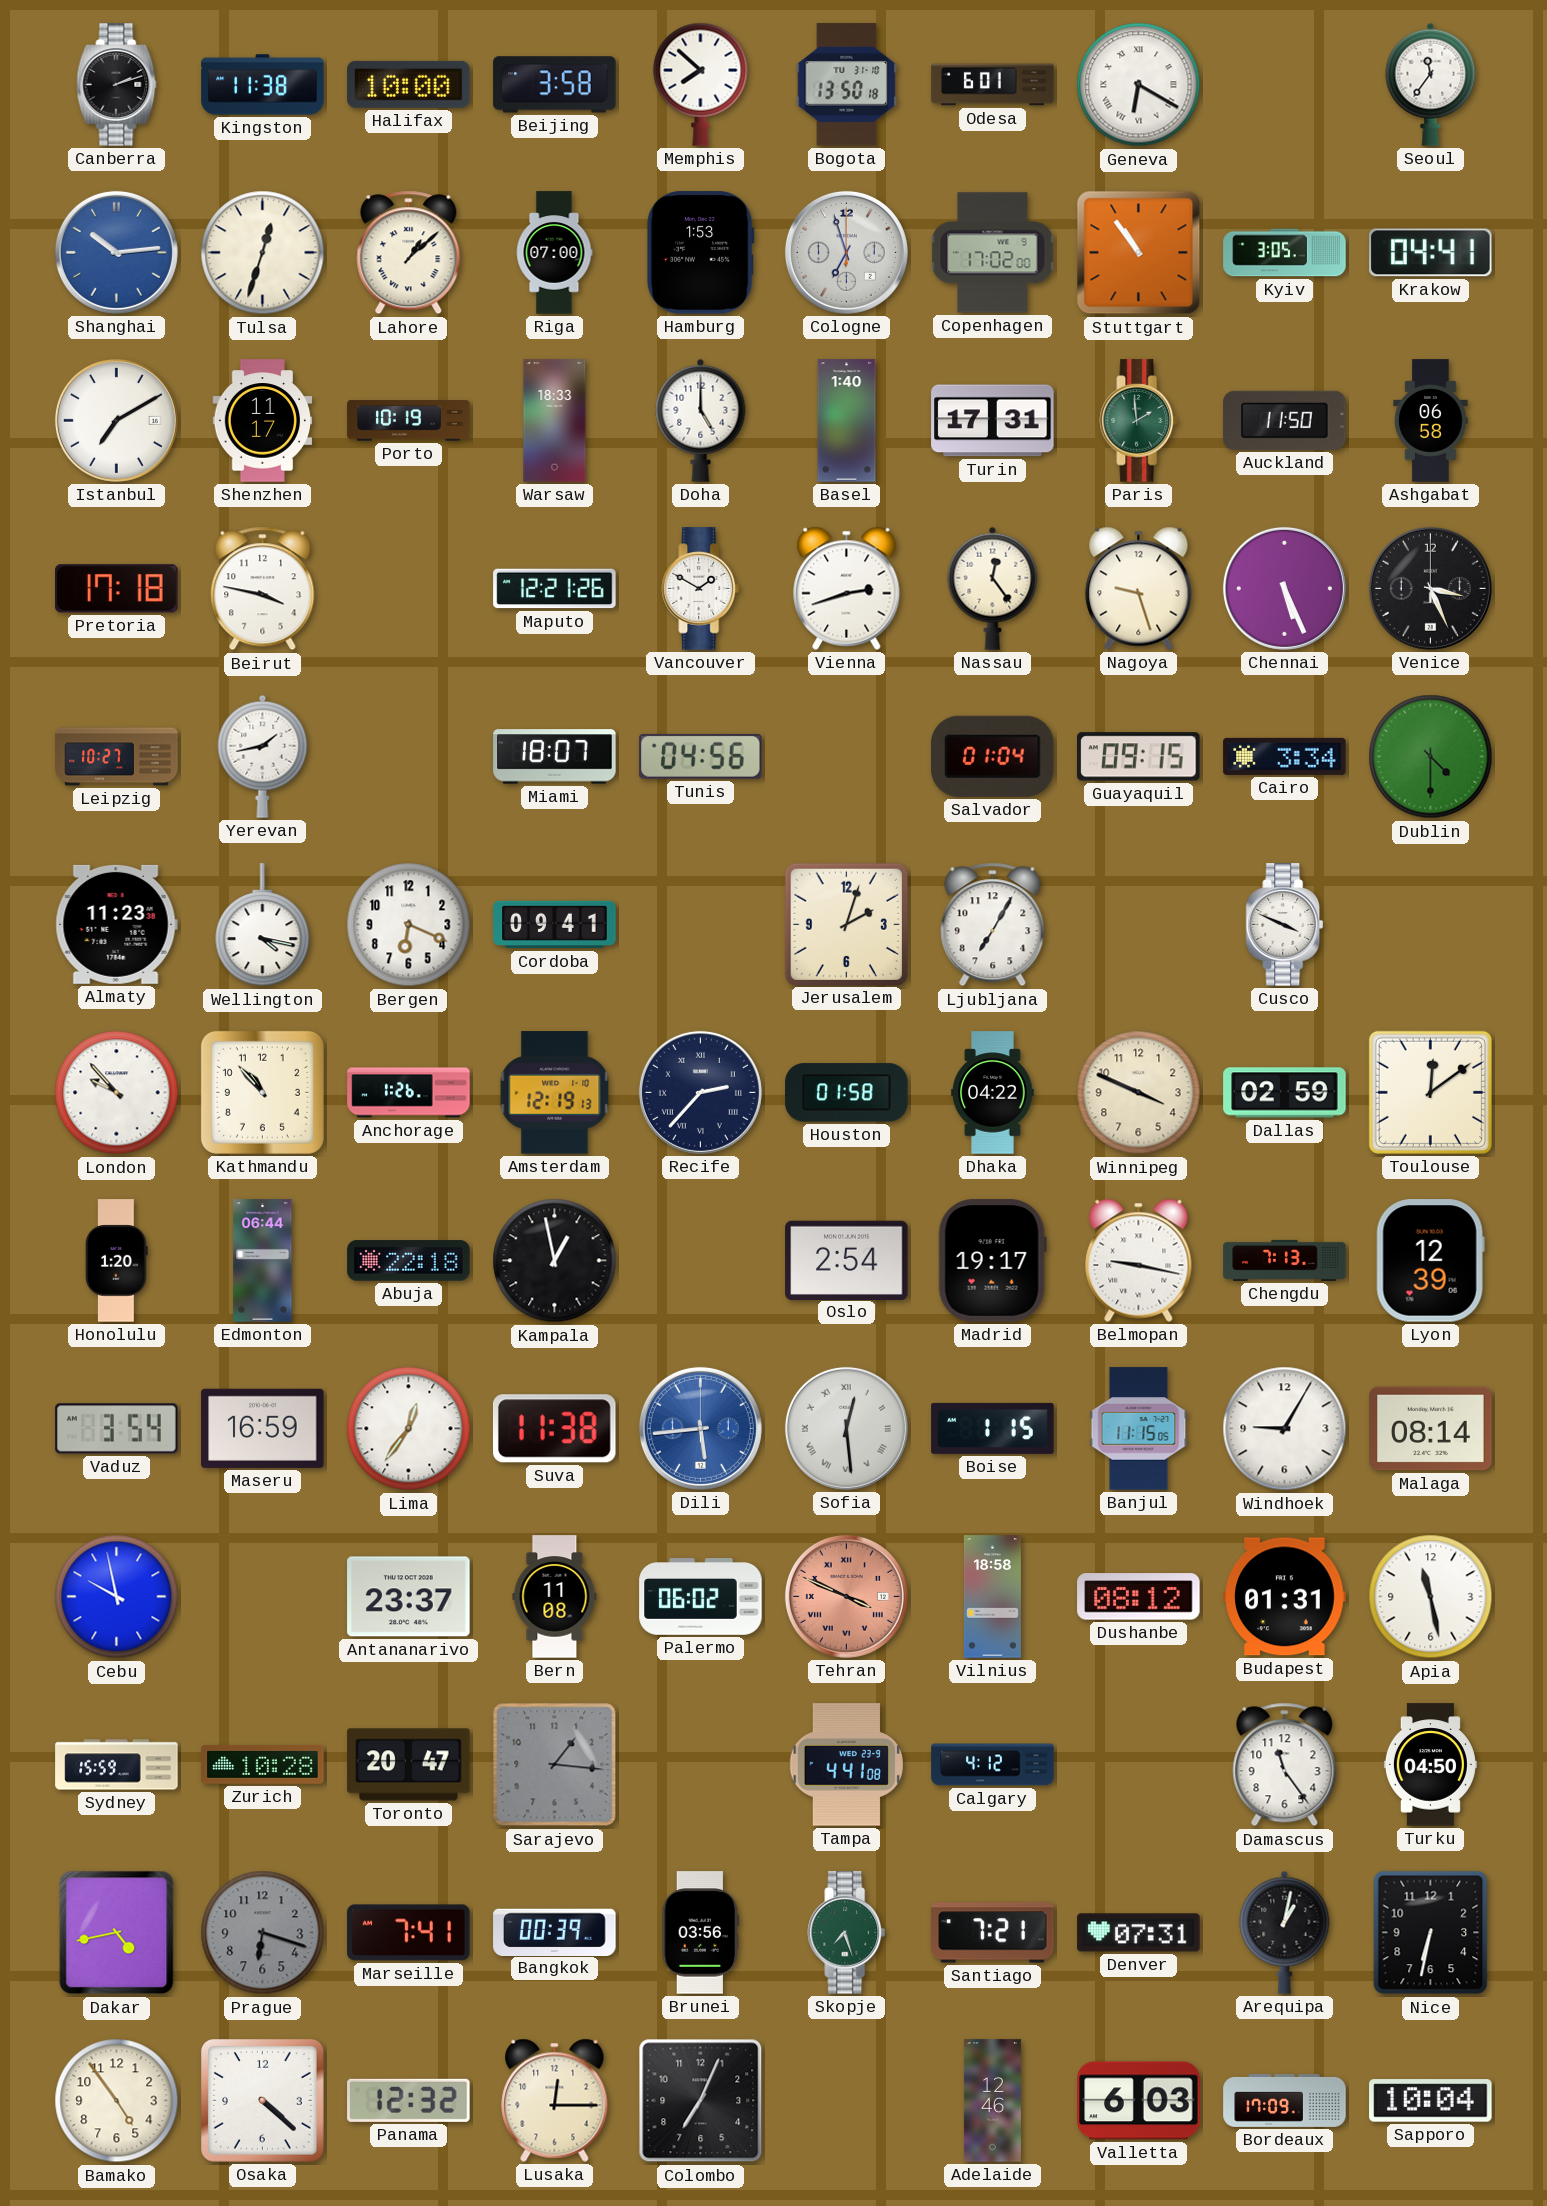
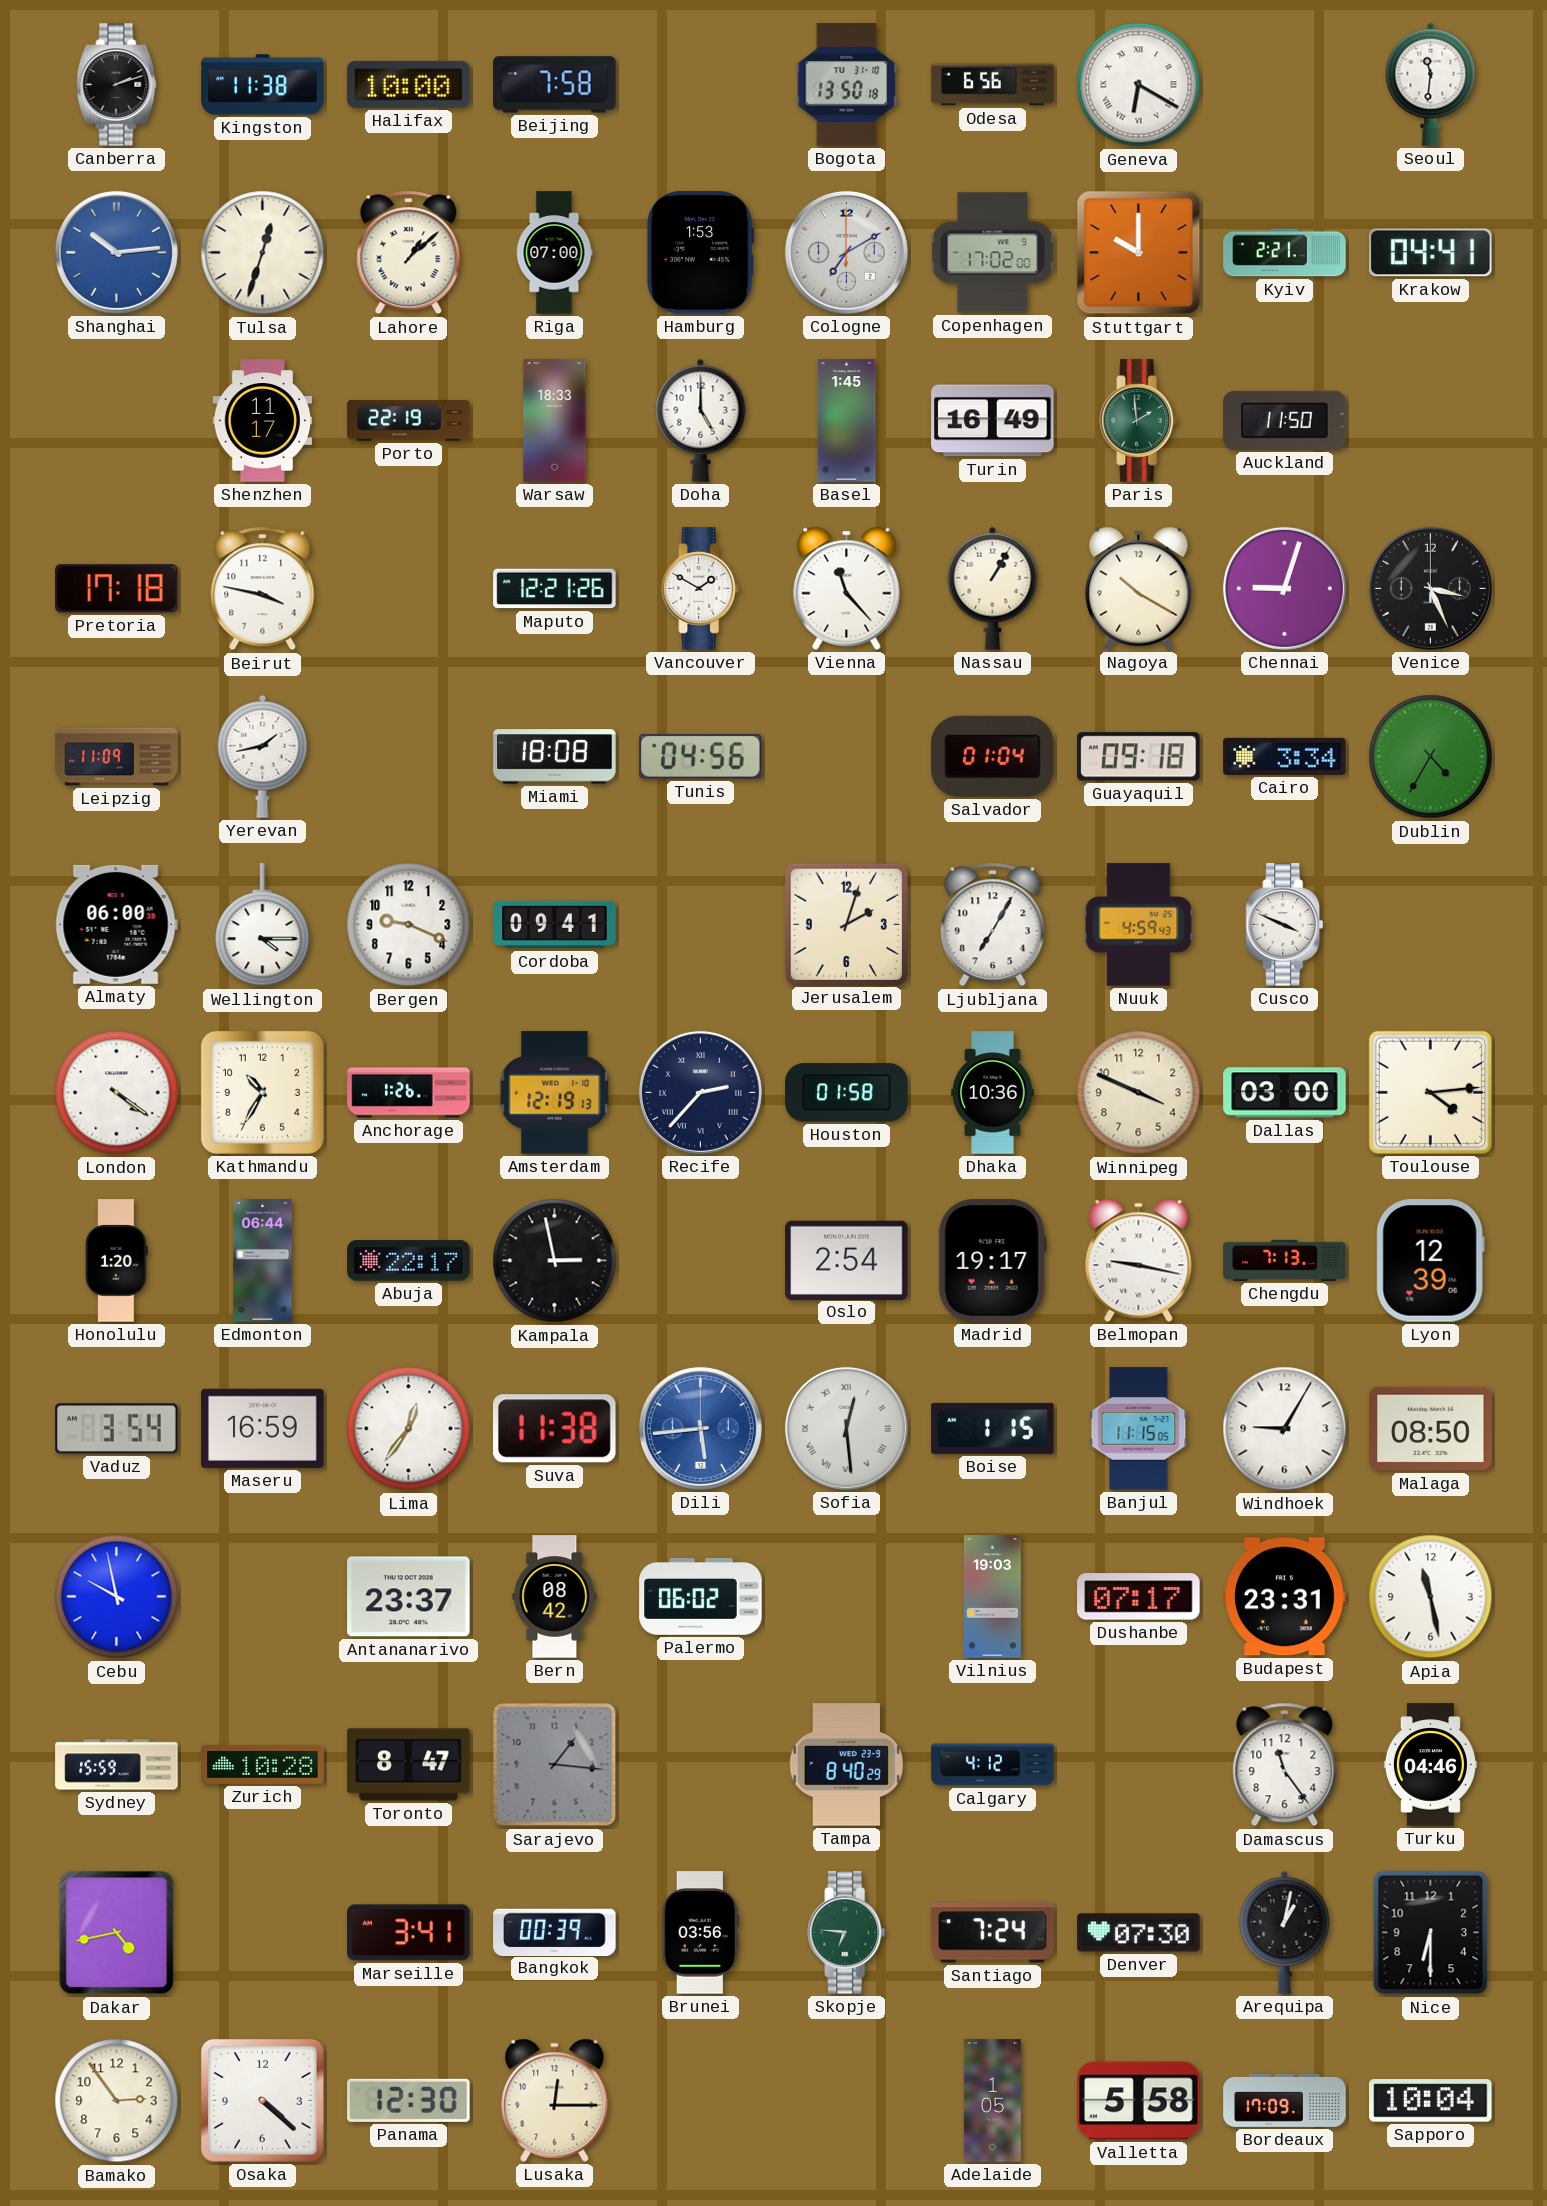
Beijing: 3:58 -> 7:58 (555, 85)
Memphis: 7:52 -> none (701, 84)
Odesa: 6:01 -> 6:56 (993, 85)
Seoul: 11:36 -> 11:31 (1431, 84)
Cologne: 6:57 -> 7:10 (846, 252)
Stuttgart: 10:54 -> 10:00 (1139, 253)
Kyiv: 3:05 -> 2:21 (1285, 253)
Istanbul: 7:10 -> none (116, 420)
Porto: 10:19 -> 22:19 (409, 421)
Basel: 1:40 -> 1:45 (847, 421)
Turin: 17:31 -> 16:49 (993, 421)
Ashgabat: 06:58 -> none (1431, 421)
Vienna: 2:42 -> 11:23 (847, 588)
Nassau: 12:24 -> 1:05 (993, 588)
Nagoya: 9:27 -> 10:20 (1139, 588)
Chennai: 5:26 -> 9:03 (1284, 588)
Leipzig: 10:27 -> 11:09 (117, 757)
Miami: 18:07 -> 18:08 (555, 757)
Guayaquil: 09:15 -> 09:18 (1139, 757)
Dublin: 4:30 -> 4:35 (1431, 757)
Almaty: 11:23 -> 06:00 (116, 924)
Wellington: 4:17 -> 4:15 (263, 925)
Bergen: 6:19 -> 9:19 (409, 925)
Nuuk: none -> 4:59 (1139, 925)
London: 9:53 -> 4:21 (117, 1093)
Kathmandu: 10:53 -> 10:35 (262, 1092)
Dhaka: 04:22 -> 10:36 (993, 1093)
Dallas: 02:59 -> 03:00 (1285, 1093)
Toulouse: 12:09 -> 4:14 (1430, 1092)
Abuja: 22:18 -> 22:17 (409, 1261)
Kampala: 12:58 -> 2:58 (555, 1261)
Malaga: 08:14 -> 08:50 (1431, 1429)
Bern: 11:08 -> 08:42 (555, 1597)
Tehran: 3:49 -> none (846, 1596)
Vilnius: 18:58 -> 19:03 (992, 1597)
Dushanbe: 08:12 -> 07:17 (1139, 1597)
Budapest: 01:31 -> 23:31 (1285, 1597)
Toronto: 20:47 -> 8:47 (409, 1765)
Tampa: 4:41 -> 8:40 (846, 1765)
Turku: 04:50 -> 04:46 (1430, 1765)
Prague: 6:18 -> none (263, 1933)
Marseille: 7:41 -> 3:41 (409, 1933)
Skopje: 7:27 -> 6:46 (847, 1933)
Santiago: 7:21 -> 7:24 (993, 1933)
Denver: 07:31 -> 07:30 (1139, 1933)
Nice: 6:32 -> 6:30 (1431, 1933)
Bamako: 4:54 -> 2:54 (117, 2101)
Panama: 12:32 -> 12:30 (409, 2100)
Colombo: 7:04 -> none (701, 2101)
Adelaide: 12:46 -> 1:05 (992, 2101)
Valletta: 6:03 -> 5:58 (1139, 2101)
